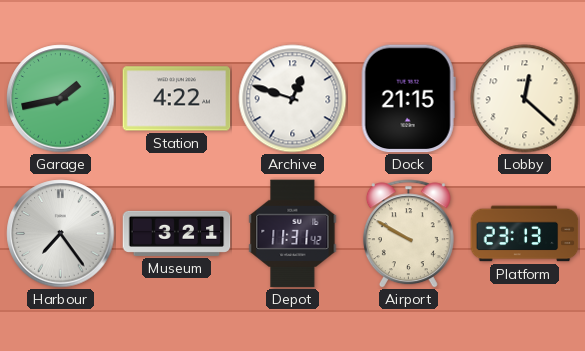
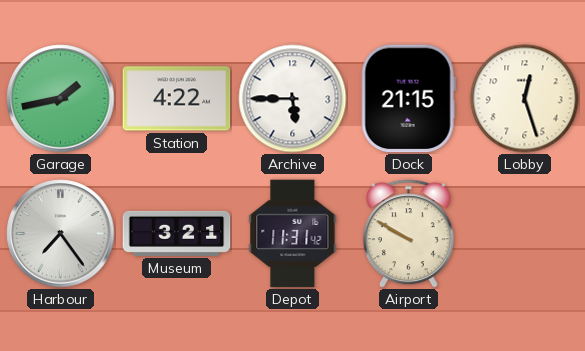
Archive: 12:48 -> 5:45 (293, 99)
Lobby: 12:22 -> 12:27 (525, 99)
Platform: 23:13 -> none (525, 234)
